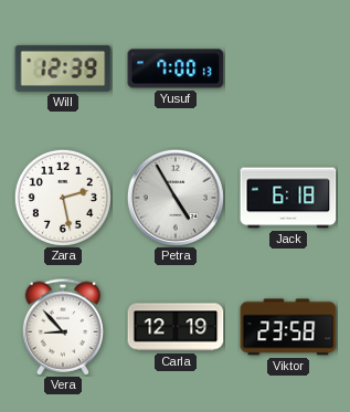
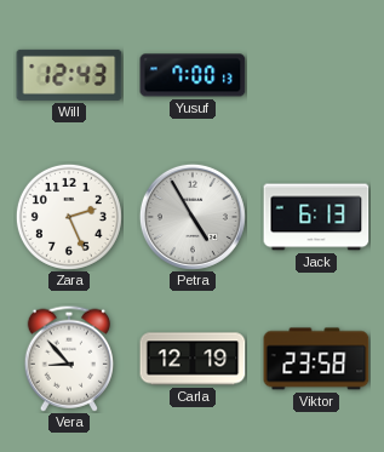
Will: 12:39 -> 12:43 (69, 75)
Zara: 2:28 -> 2:26 (69, 217)
Jack: 6:18 -> 6:13 (316, 217)
